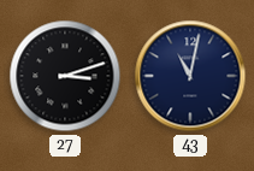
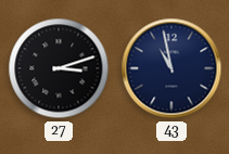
43: 11:02 -> 10:58 (171, 68)
